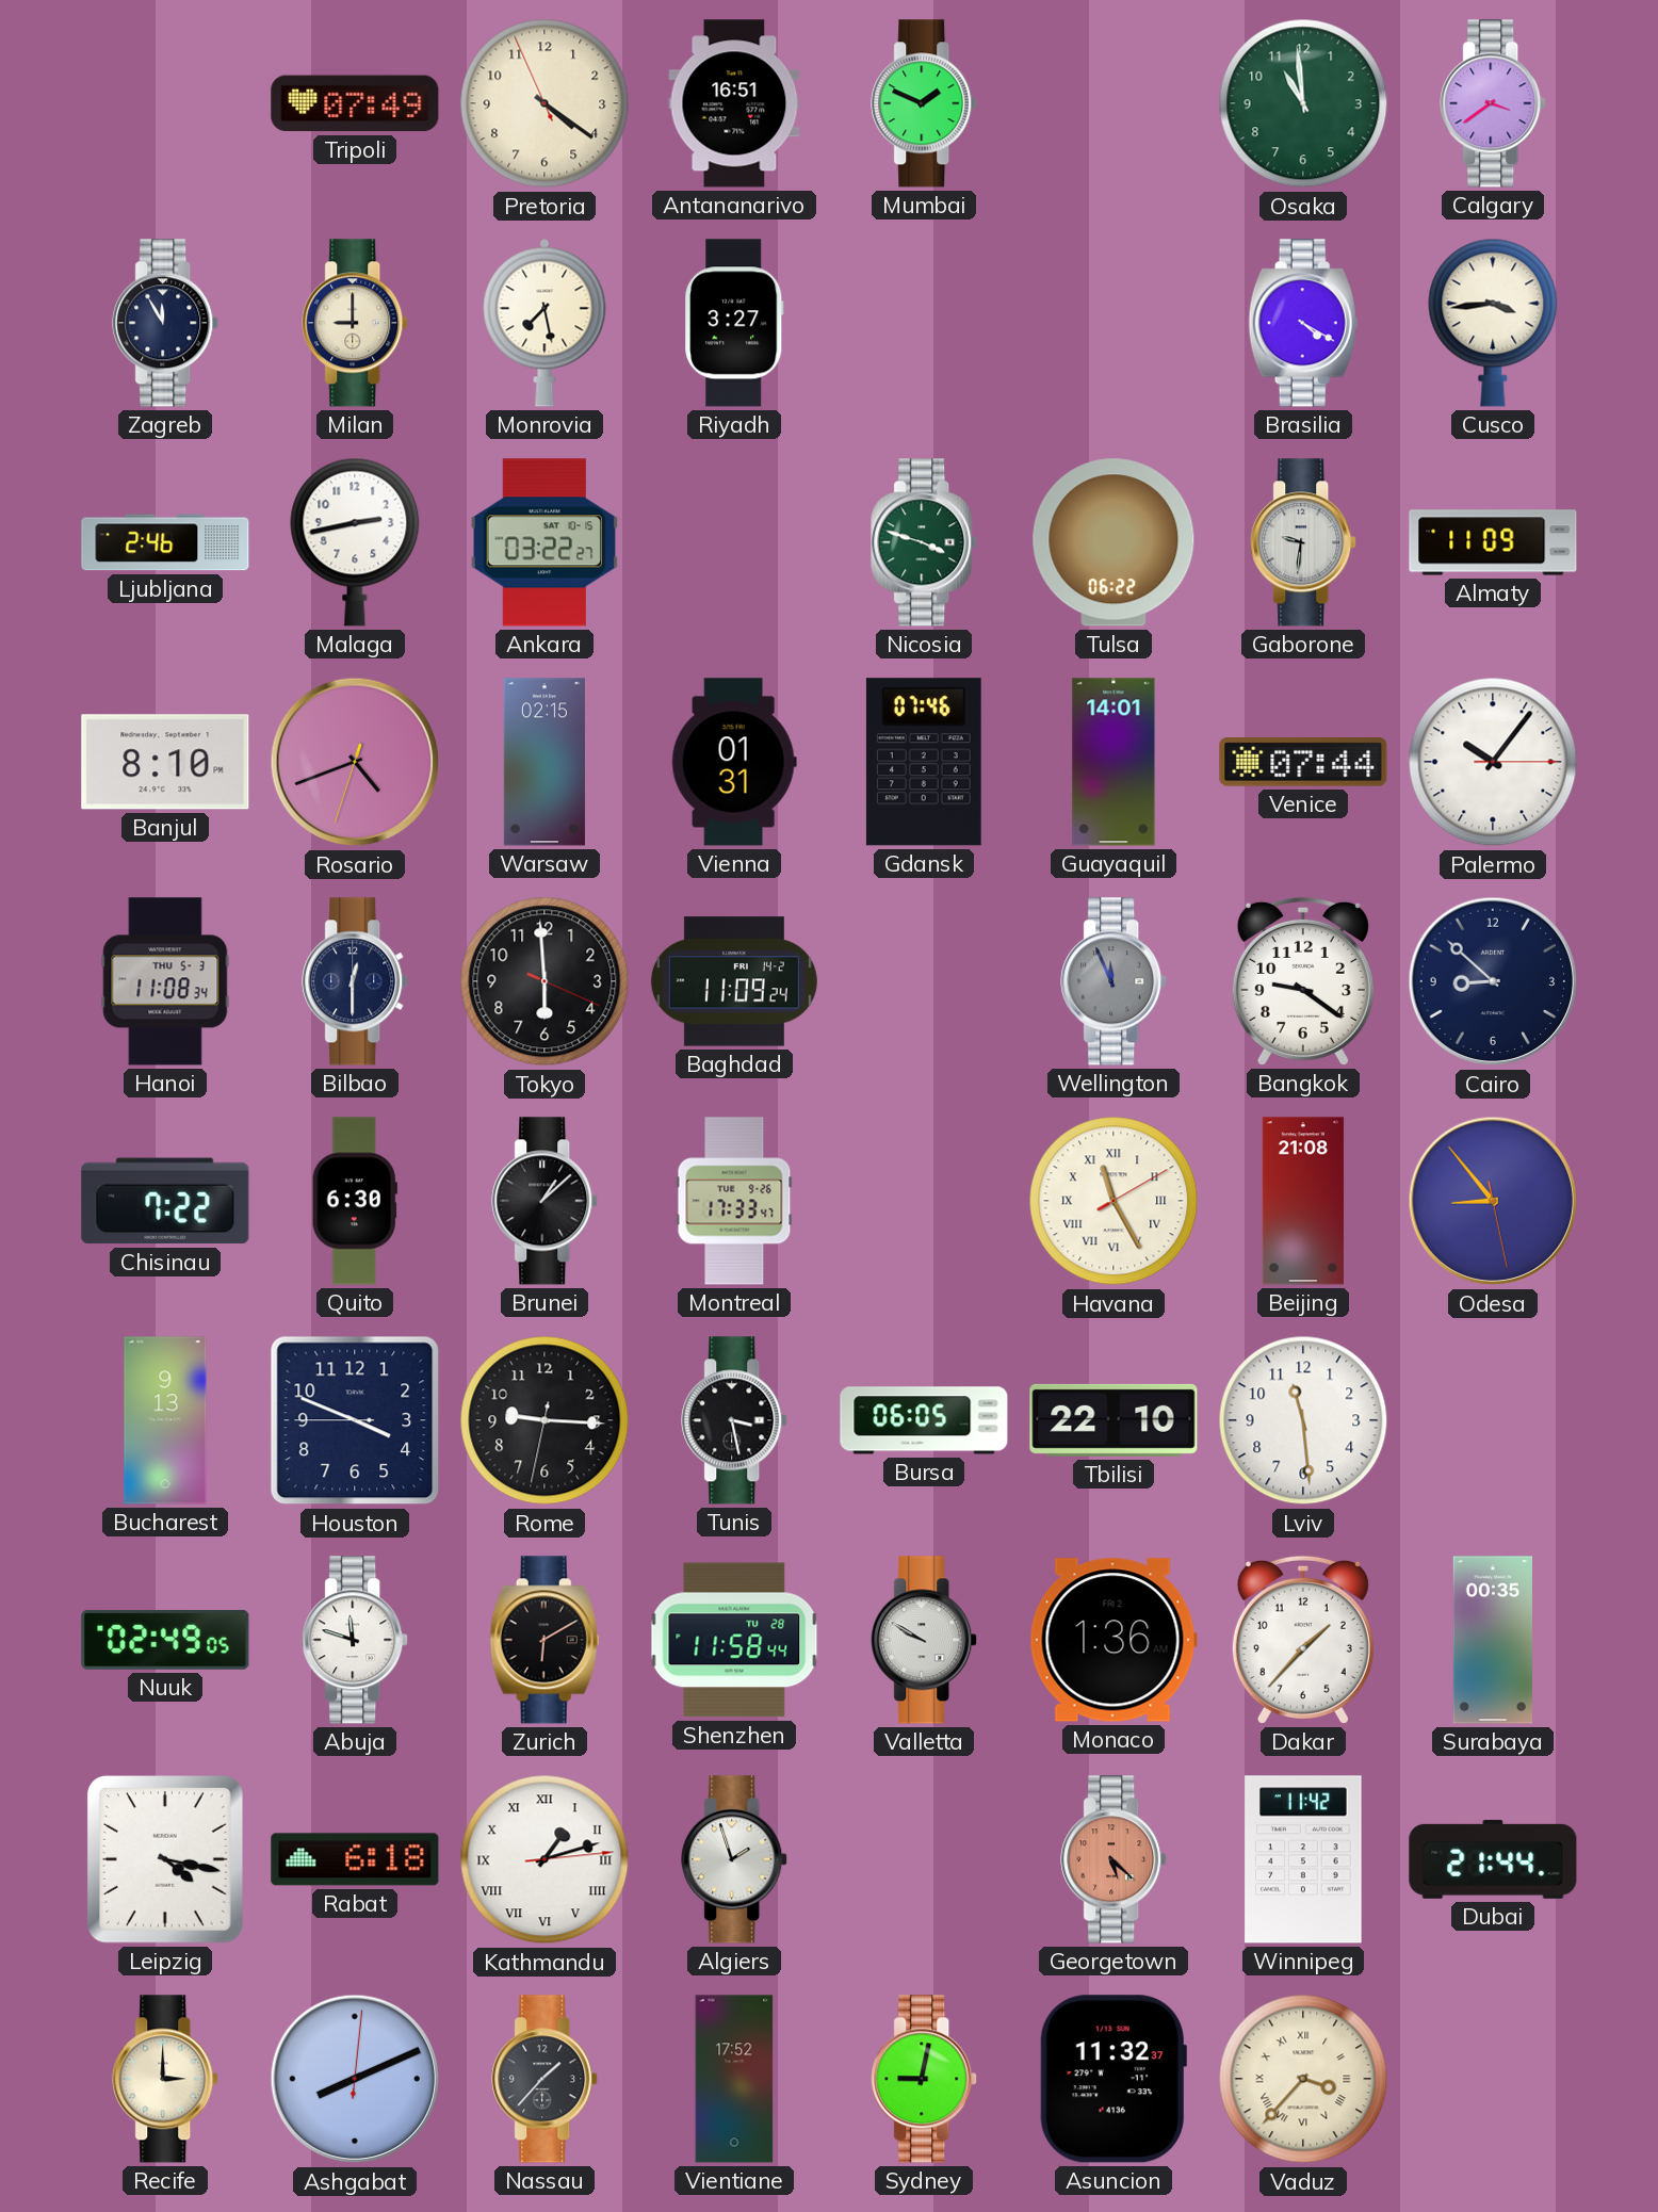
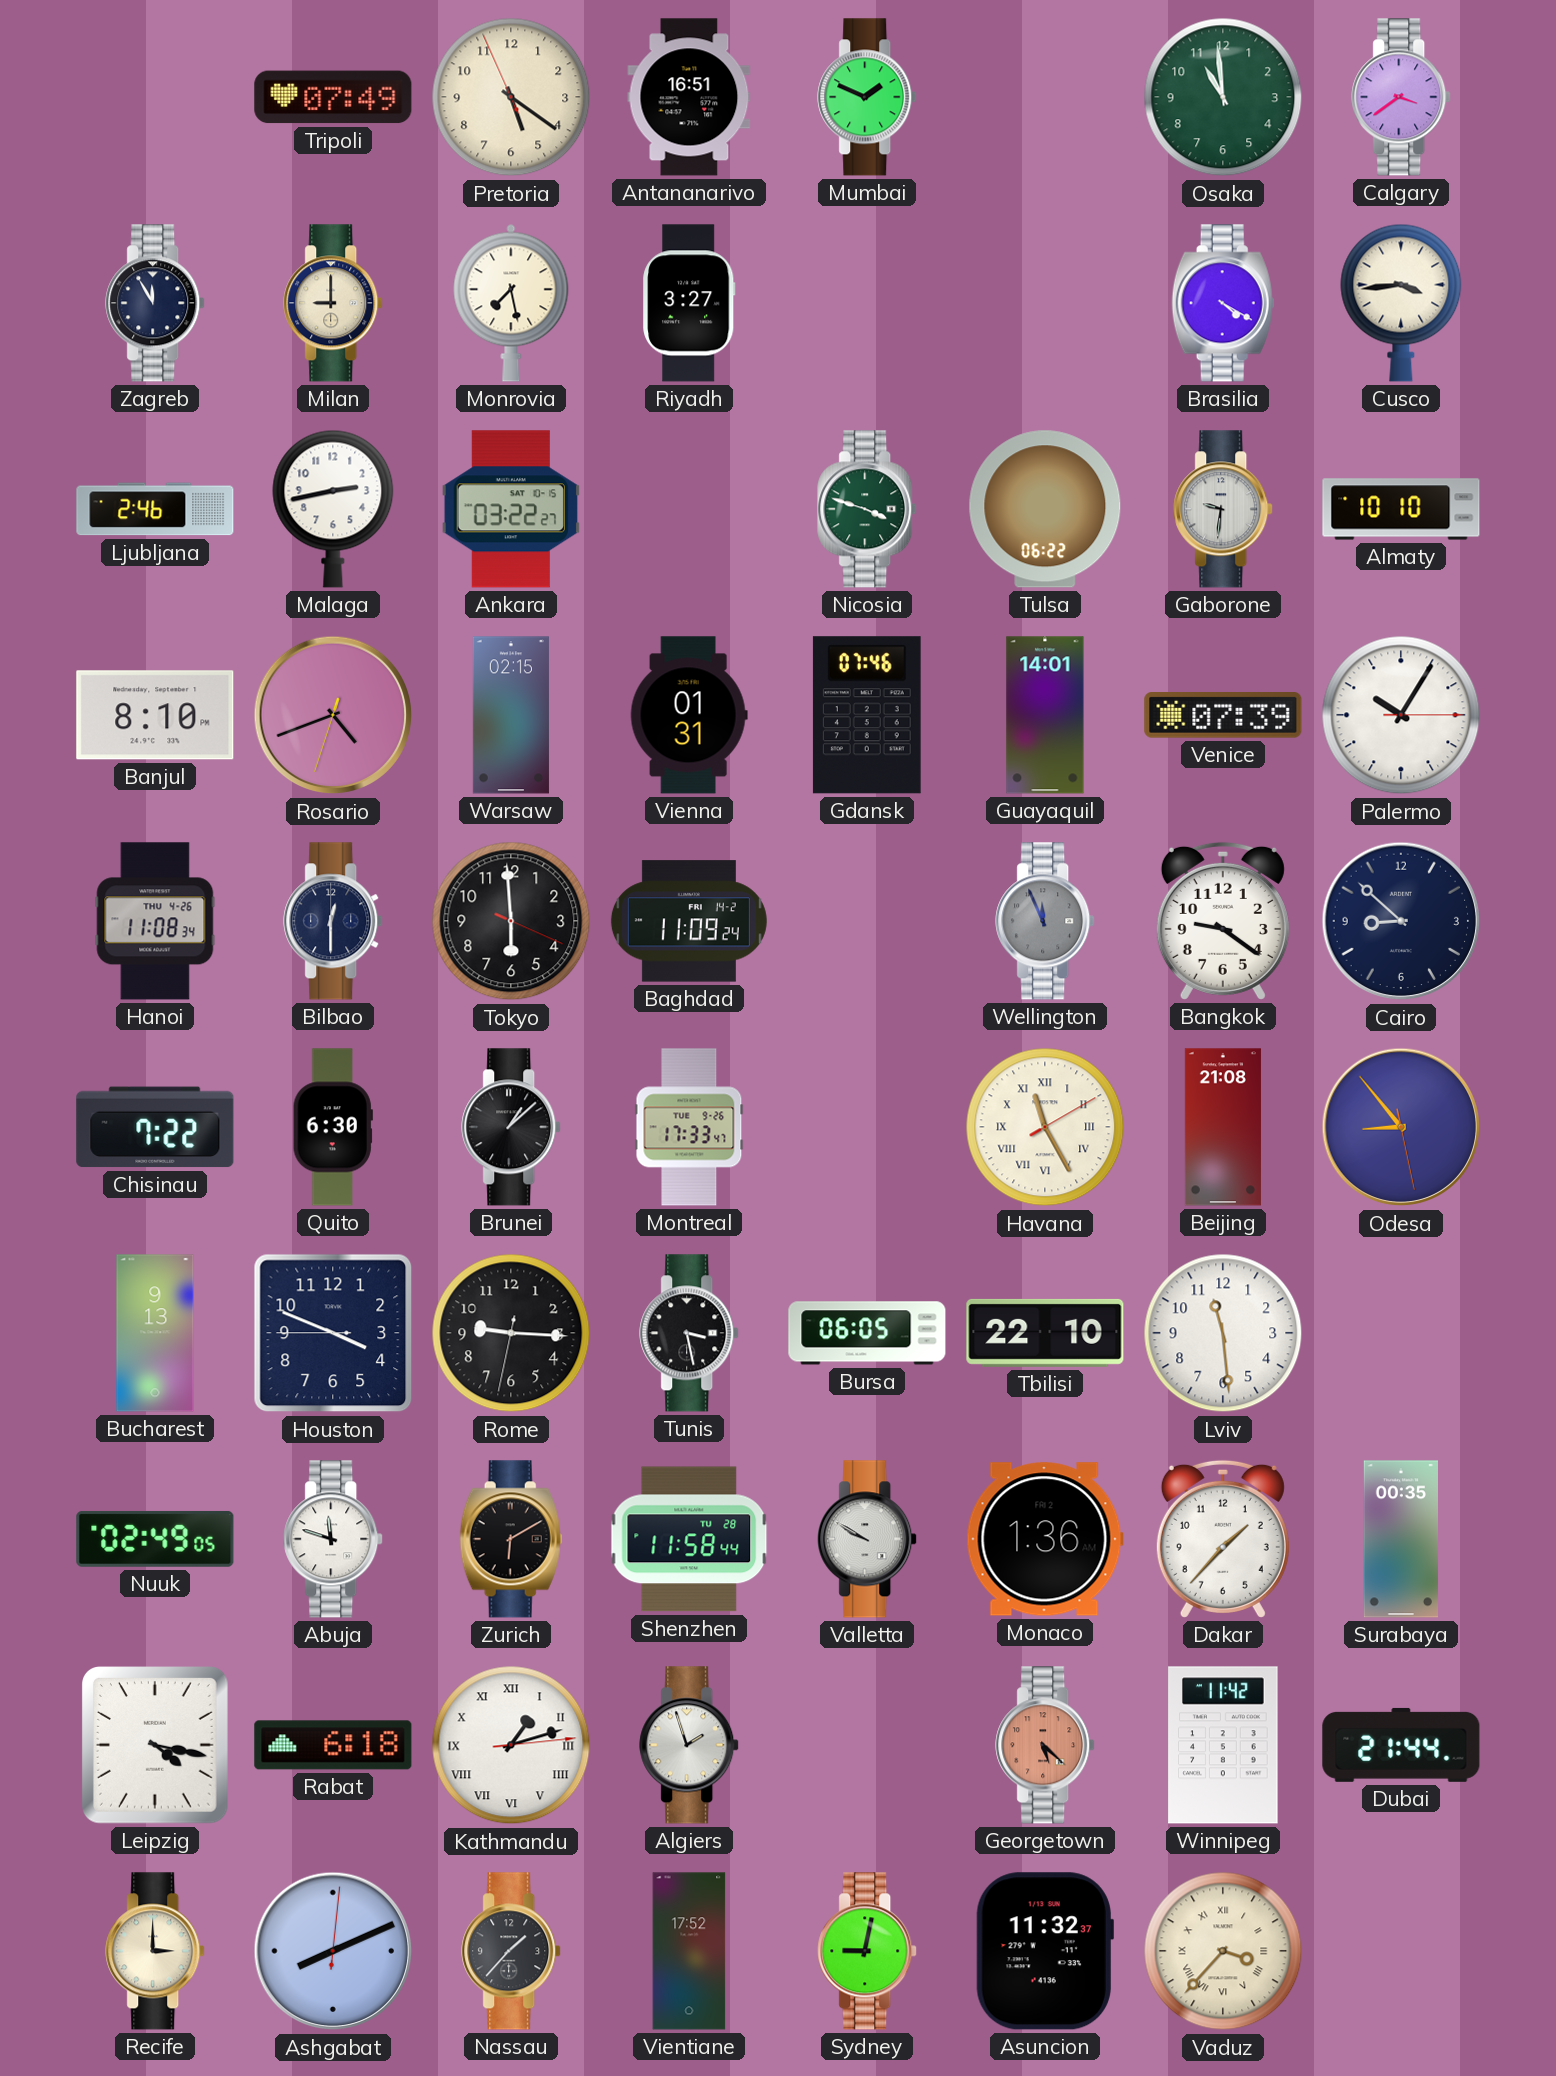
Pretoria: 4:20 -> 5:20 (511, 97)
Almaty: 11:09 -> 10:10 (1401, 509)
Venice: 07:44 -> 07:39 (1223, 716)
Palermo: 10:06 -> 10:05 (1401, 715)
Hanoi date: THU 5-3 -> THU 4-26 (155, 921)
